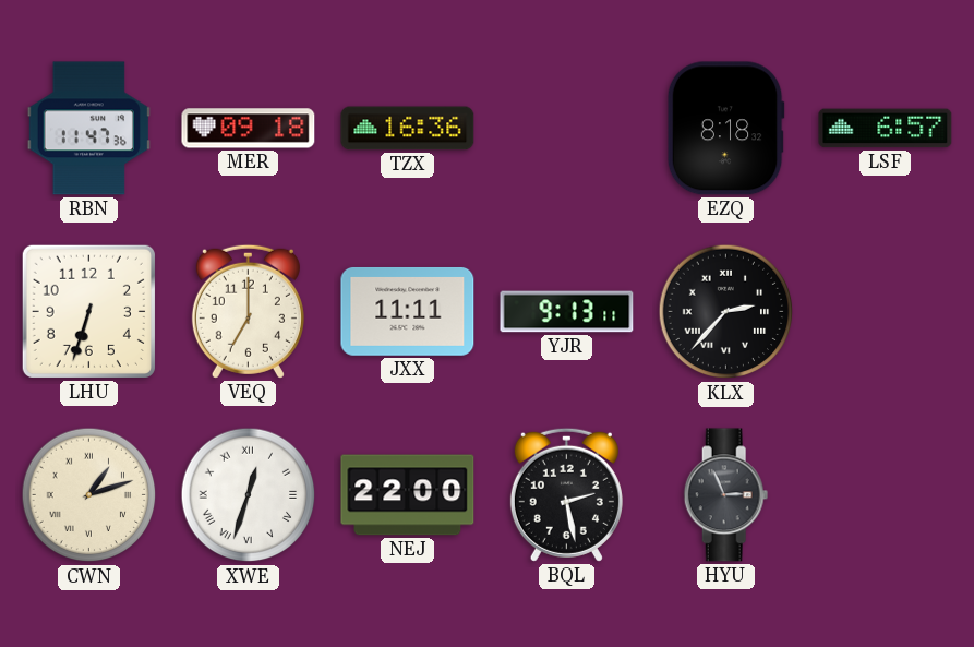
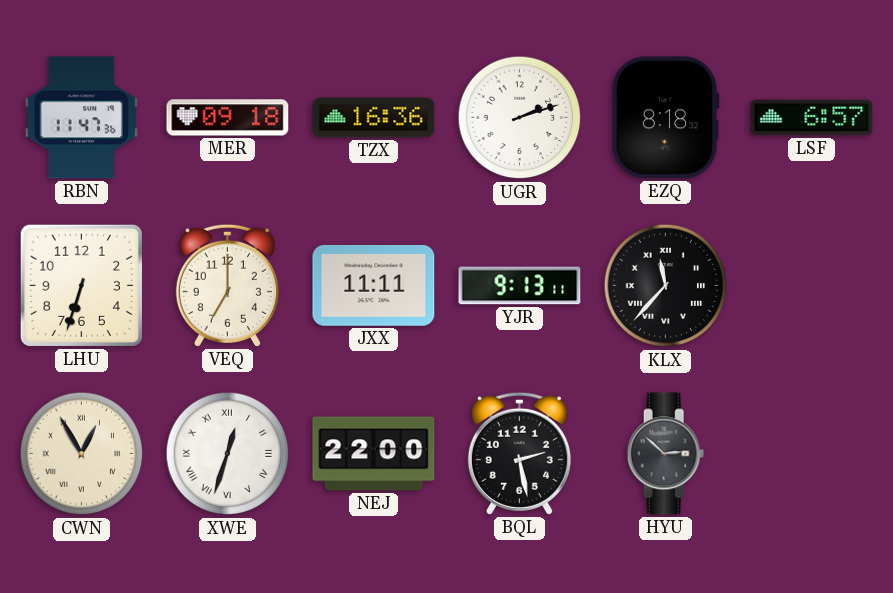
UGR: none -> 2:12 (520, 118)
KLX: 2:37 -> 11:37 (666, 286)
CWN: 1:12 -> 12:55 (82, 454)
HYU: 2:56 -> 2:52 (666, 454)
